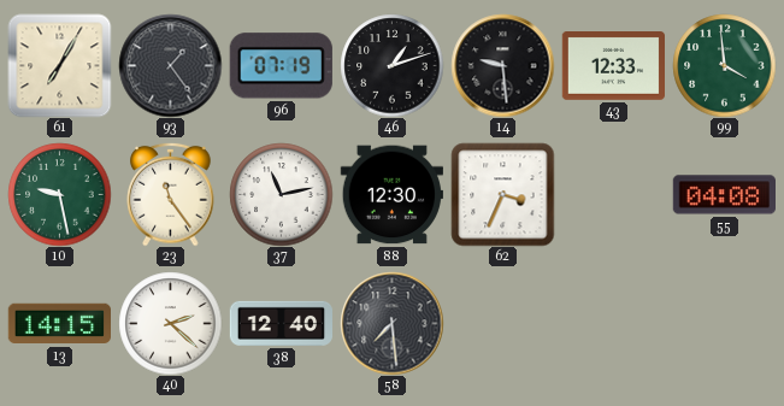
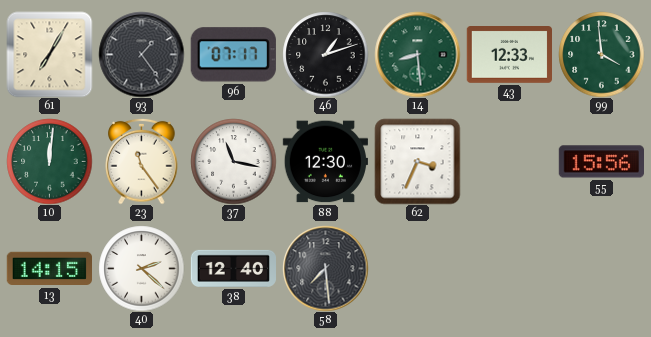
96: 07:19 -> 07:17 (233, 55)
14: 9:29 -> 8:29 (417, 54)
14 dial: black -> green (417, 54)
10: 9:28 -> 12:01 (49, 161)
37: 11:13 -> 11:17 (233, 161)
55: 04:08 -> 15:56 (601, 162)
